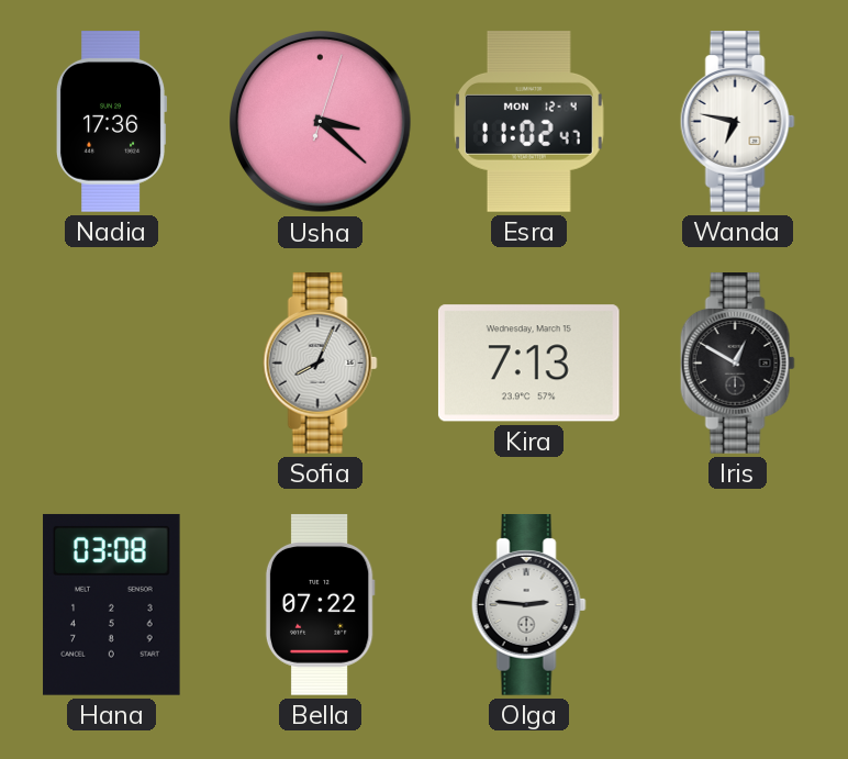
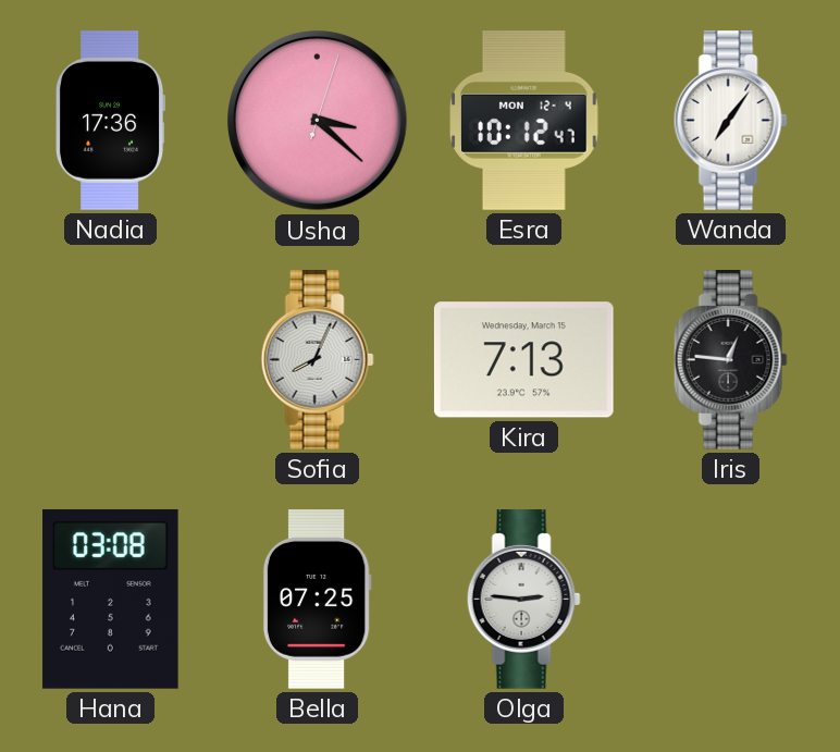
Esra: 11:02 -> 10:12 (524, 121)
Wanda: 6:47 -> 7:06 (730, 121)
Iris: 12:50 -> 12:46 (730, 360)
Bella: 07:22 -> 07:25 (317, 600)
